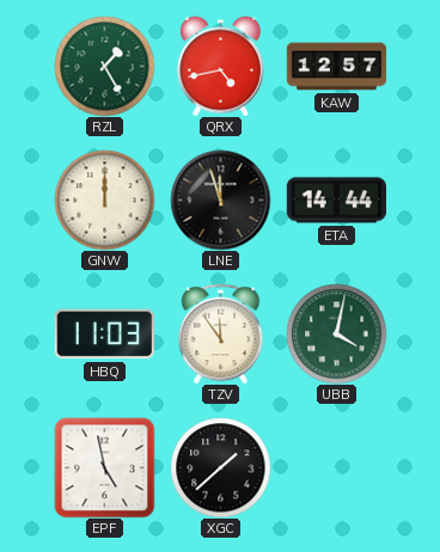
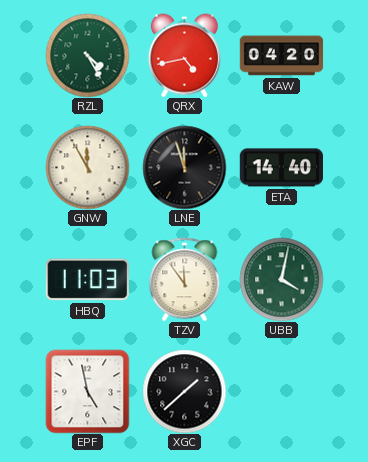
RZL: 1:25 -> 4:25 (87, 55)
KAW: 12:57 -> 04:20 (281, 56)
GNW: 12:00 -> 11:55 (87, 167)
ETA: 14:44 -> 14:40 (281, 168)
